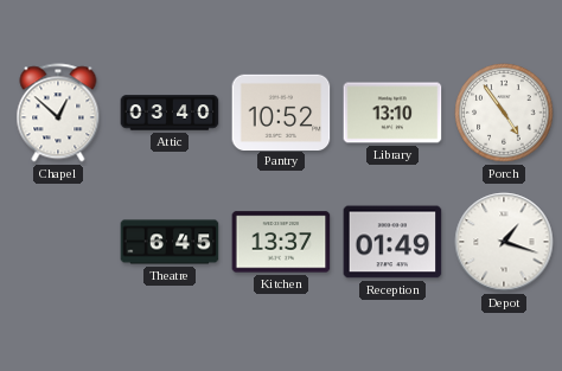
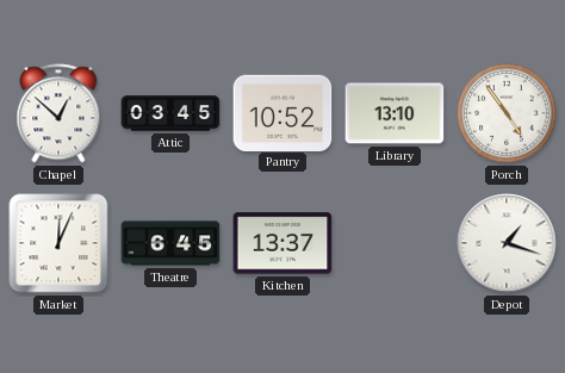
Attic: 03:40 -> 03:45 (170, 113)
Market: none -> 12:04 (58, 243)
Reception: 01:49 -> none (392, 242)
